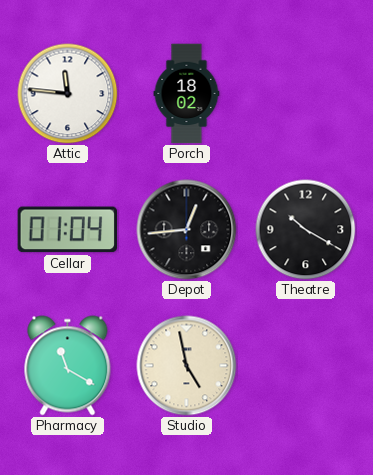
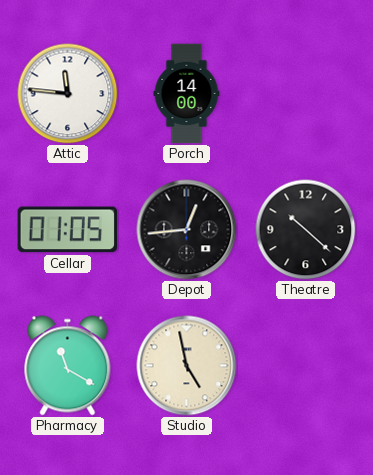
Porch: 18:02 -> 14:00 (187, 94)
Cellar: 01:04 -> 01:05 (68, 230)
Theatre: 10:20 -> 10:22 (306, 230)
